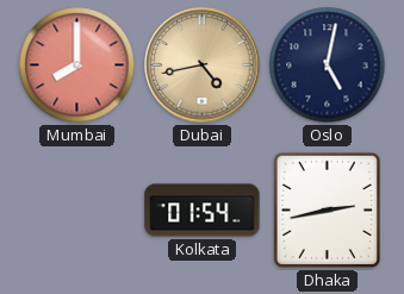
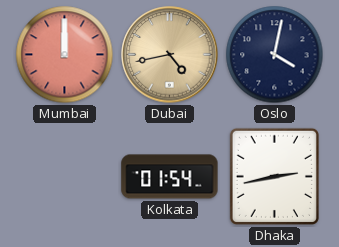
Mumbai: 8:00 -> 12:00 (65, 55)
Oslo: 5:02 -> 4:02 (275, 55)
